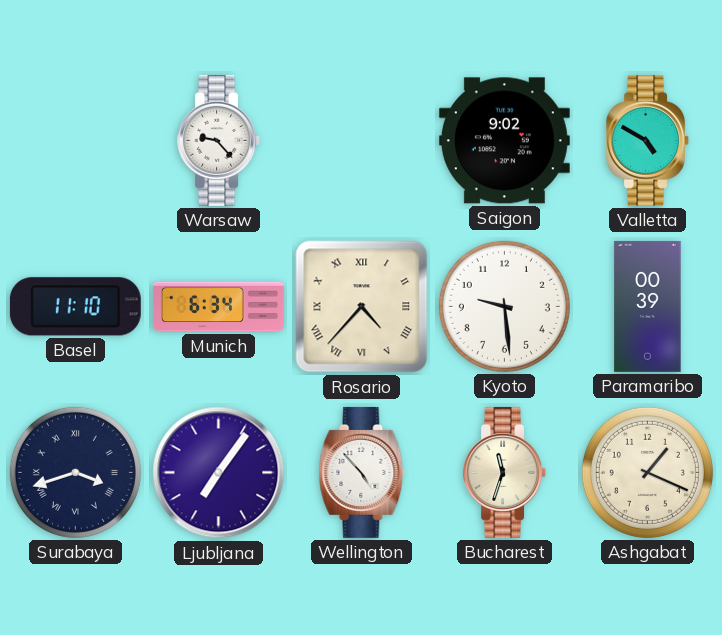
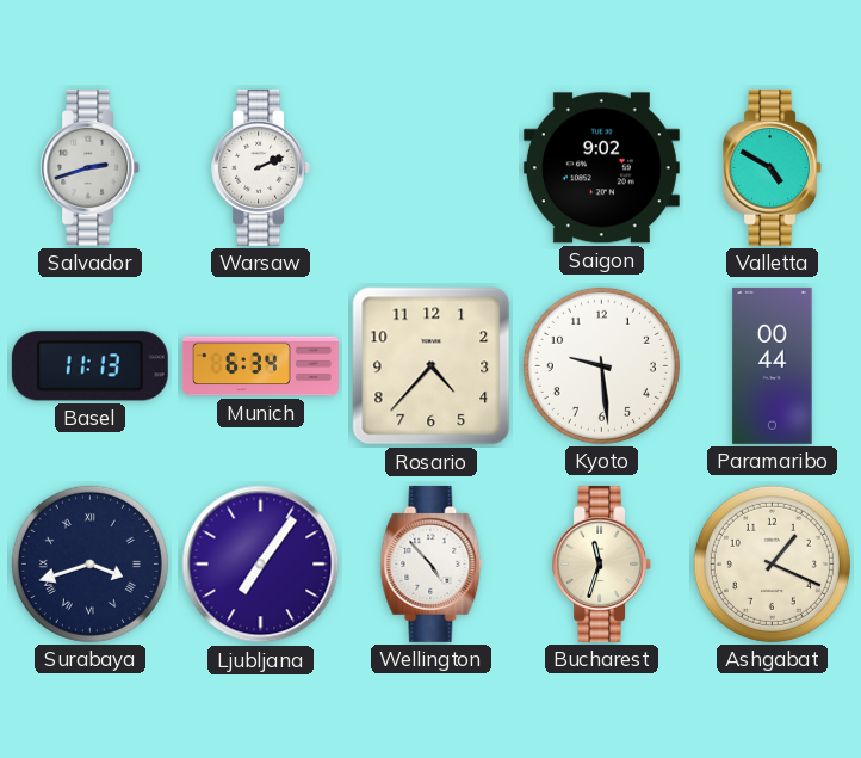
Salvador: none -> 2:42 (91, 167)
Warsaw: 9:23 -> 2:11 (261, 167)
Basel: 11:10 -> 11:13 (89, 366)
Rosario numerals: Roman -> Arabic (432, 366)
Paramaribo: 00:39 -> 00:44 (773, 365)
